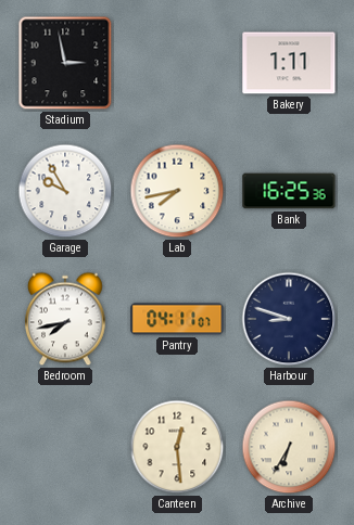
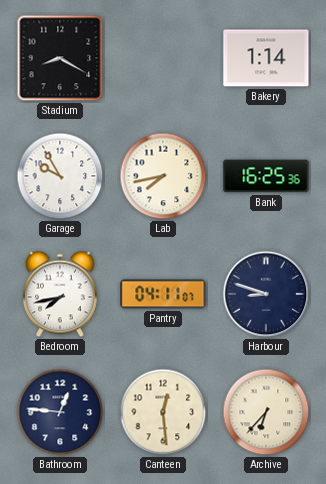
Stadium: 2:58 -> 8:20 (60, 58)
Bakery: 1:11 -> 1:14 (266, 58)
Bathroom: none -> 12:46 (60, 412)
Archive: 6:35 -> 6:37 (266, 412)
